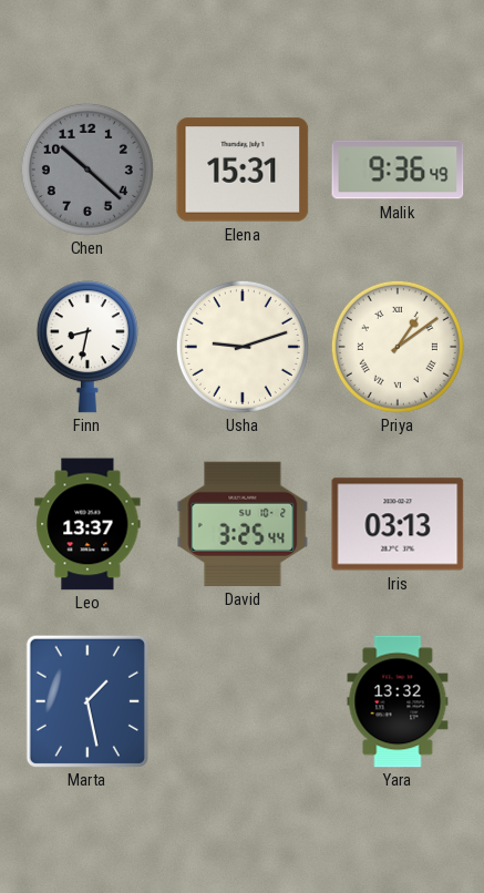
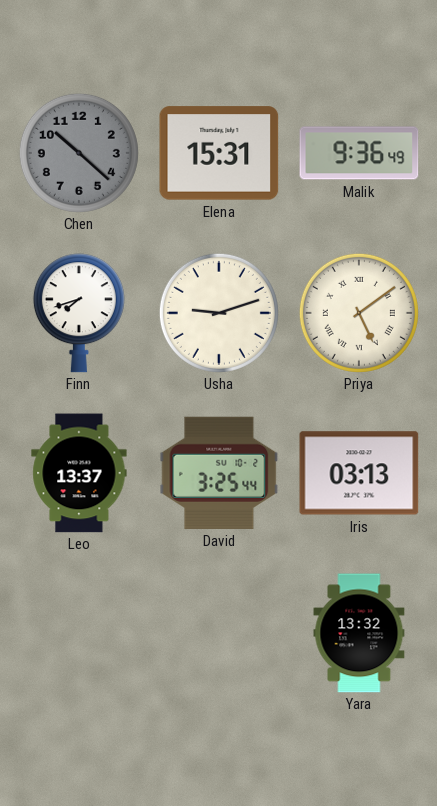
Finn: 8:32 -> 7:42 (79, 313)
Priya: 1:09 -> 5:09 (359, 313)
Marta: 1:28 -> none (87, 700)
